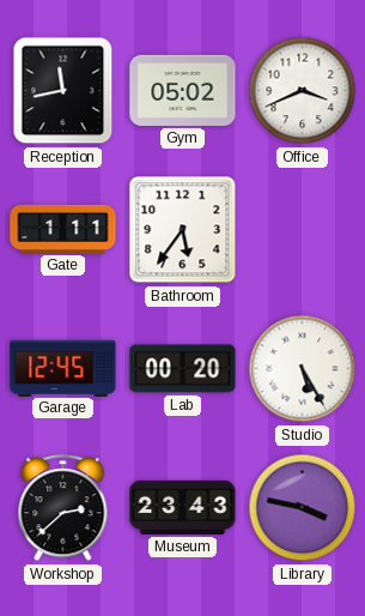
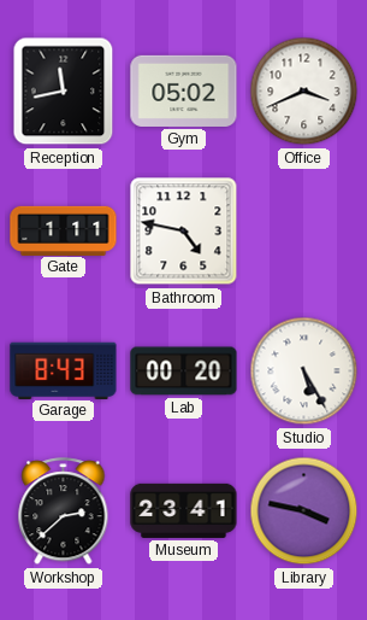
Bathroom: 5:36 -> 4:47 (184, 232)
Garage: 12:45 -> 8:43 (64, 370)
Museum: 23:43 -> 23:41 (184, 510)
